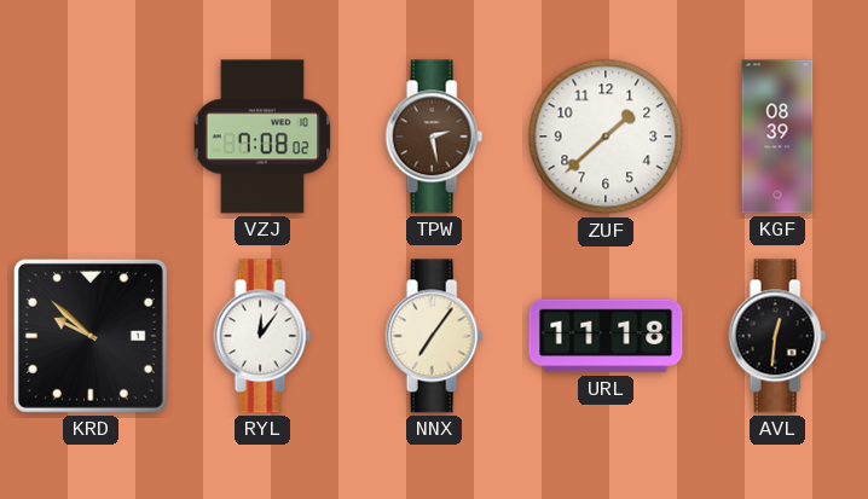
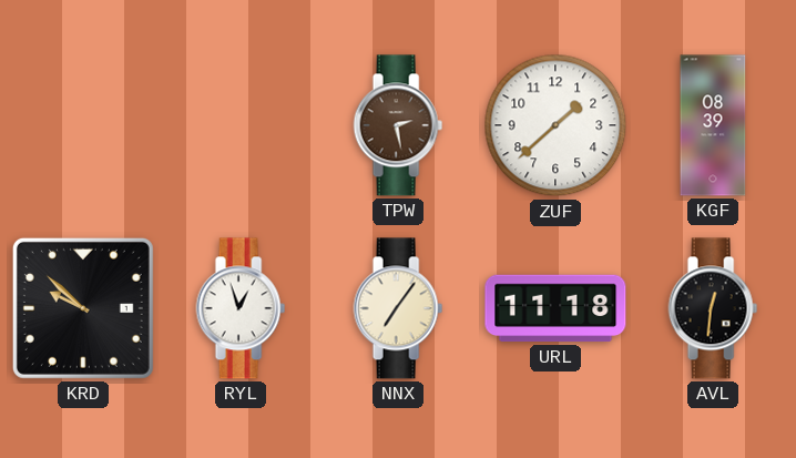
VZJ: 7:08 -> none (262, 137)
RYL: 12:06 -> 12:57 (241, 308)
